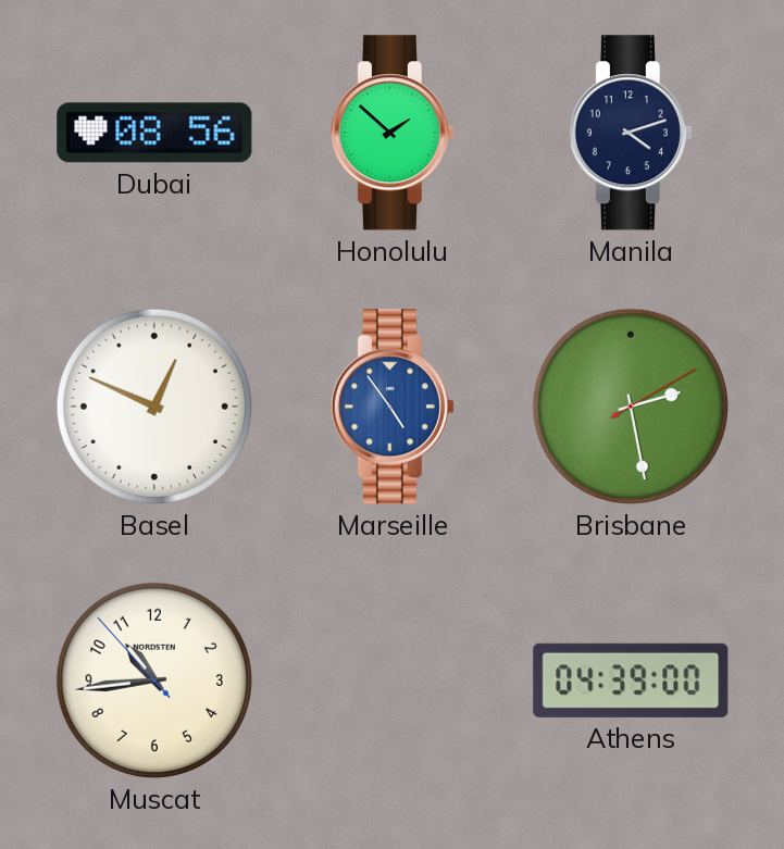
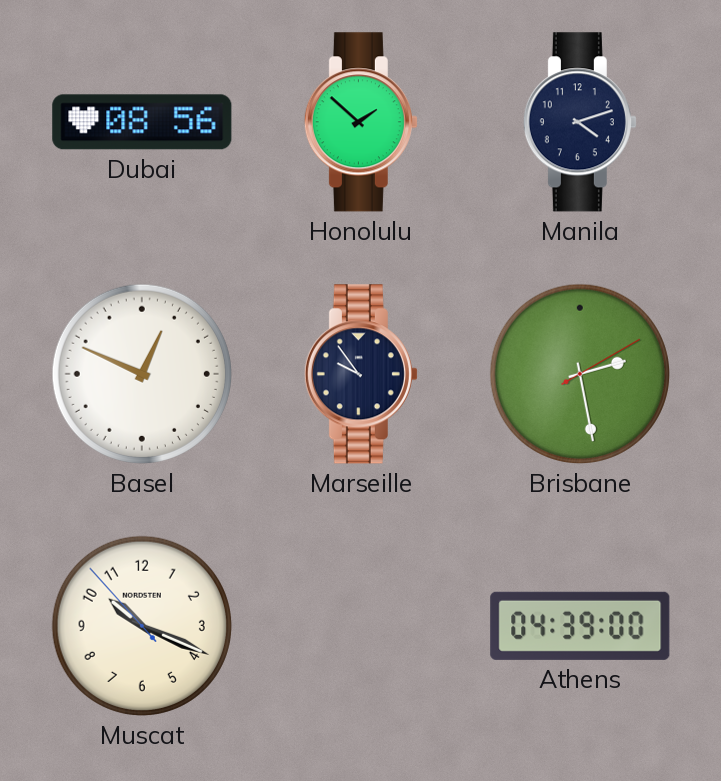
Marseille: 4:54 -> 9:54 (361, 374)
Marseille dial: blue -> navy (361, 374)
Muscat: 10:43 -> 10:18 (142, 626)
